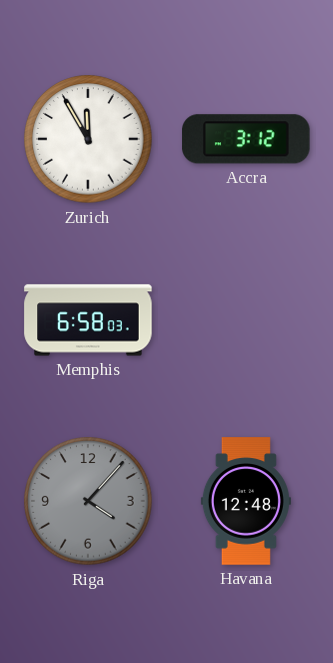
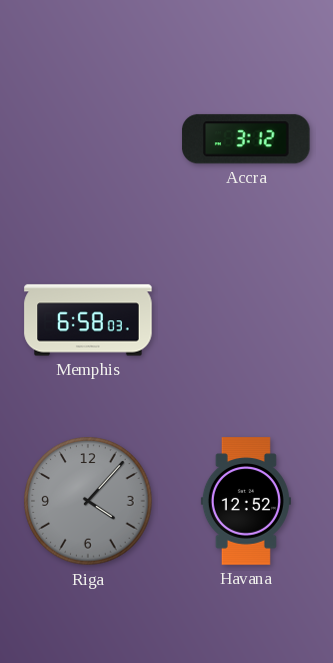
Zurich: 11:55 -> none (88, 139)
Havana: 12:48 -> 12:52 (246, 501)
